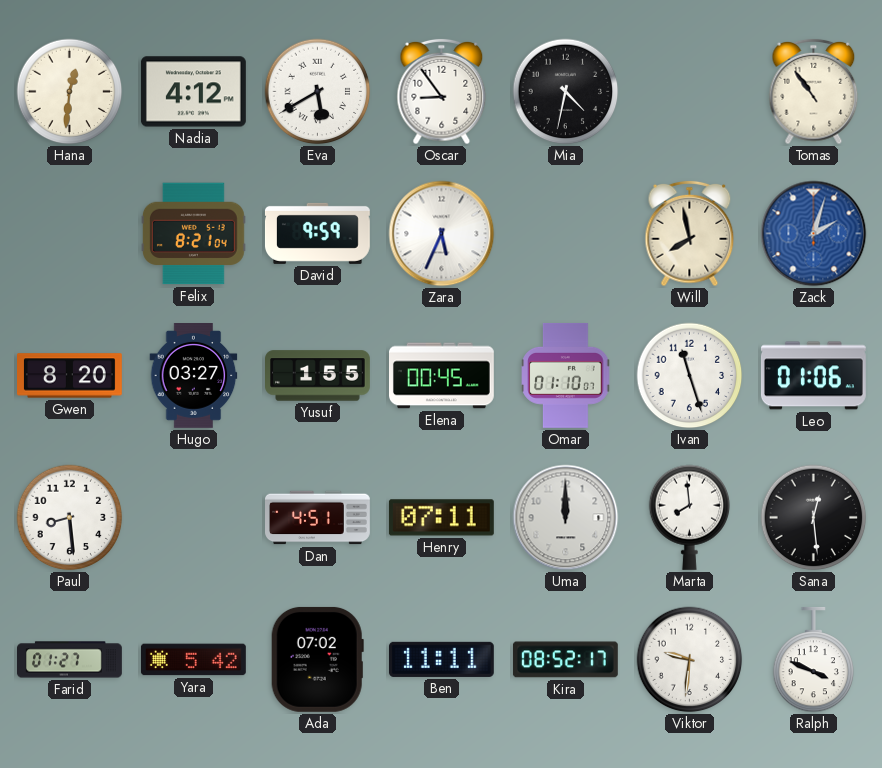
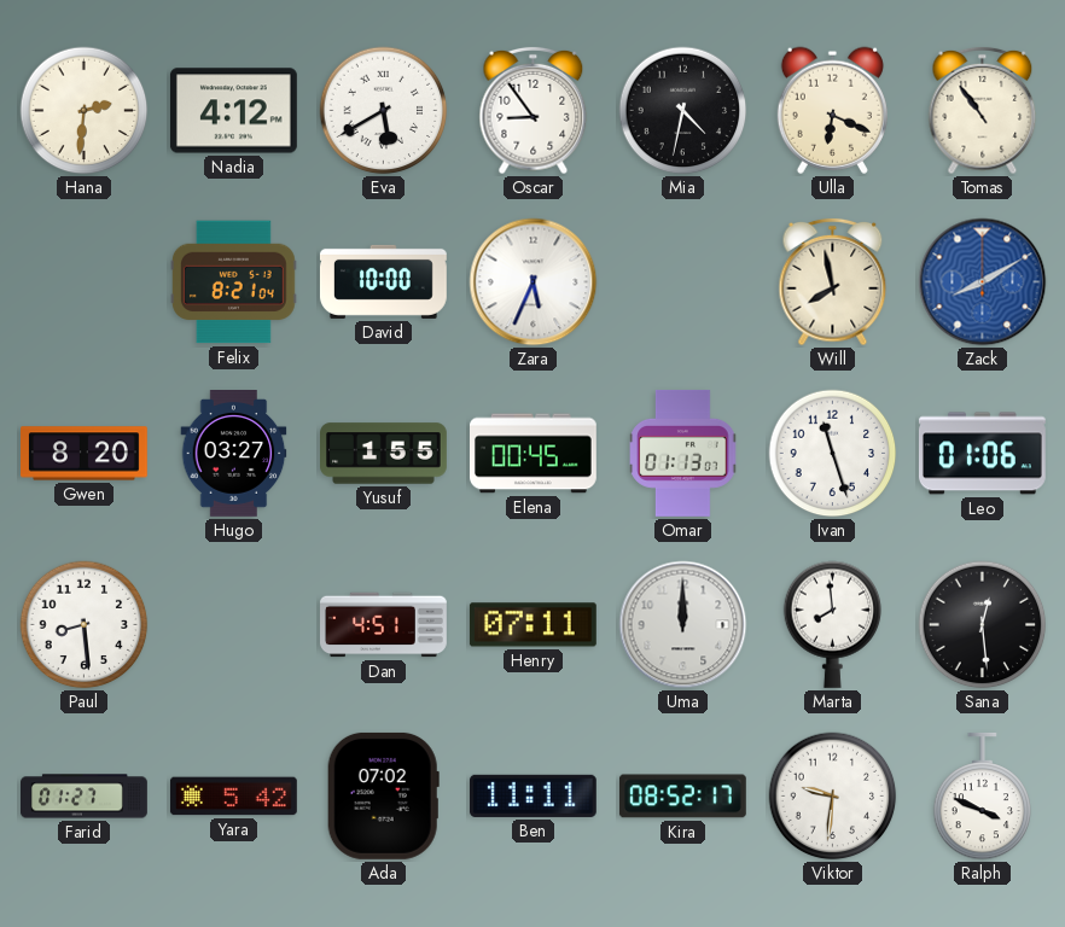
Hana: 12:31 -> 2:31 (85, 111)
Ulla: none -> 6:19 (832, 110)
David: 9:59 -> 10:00 (384, 281)
Zack: 2:03 -> 8:10 (983, 282)
Omar: 01:10 -> 01:13 (683, 453)
